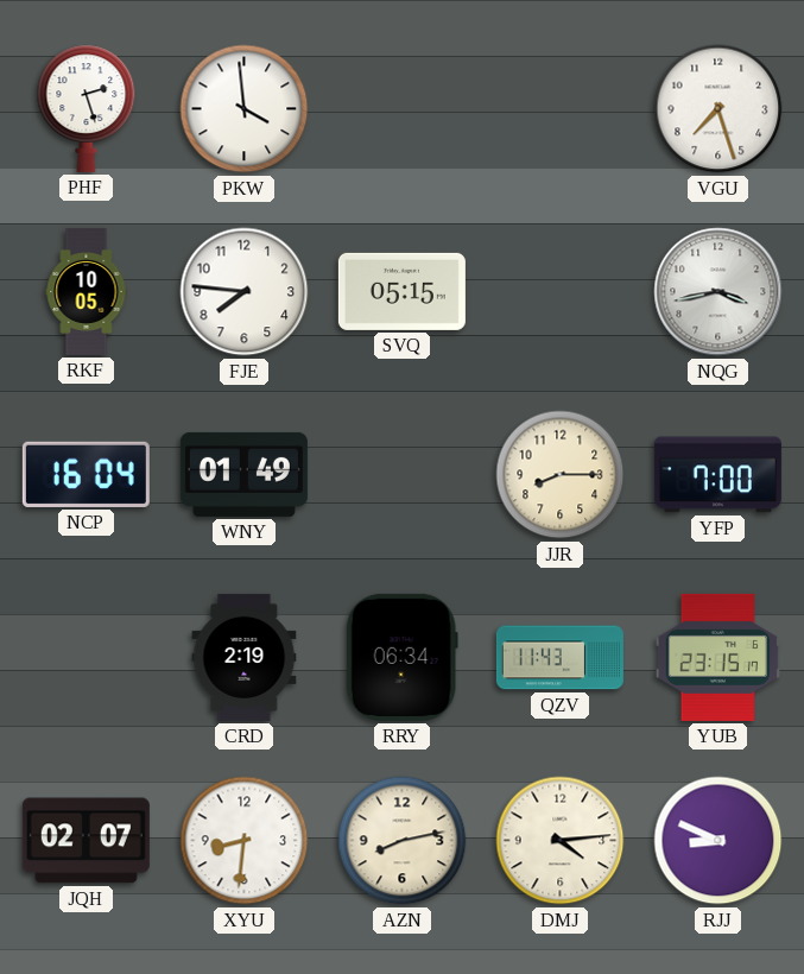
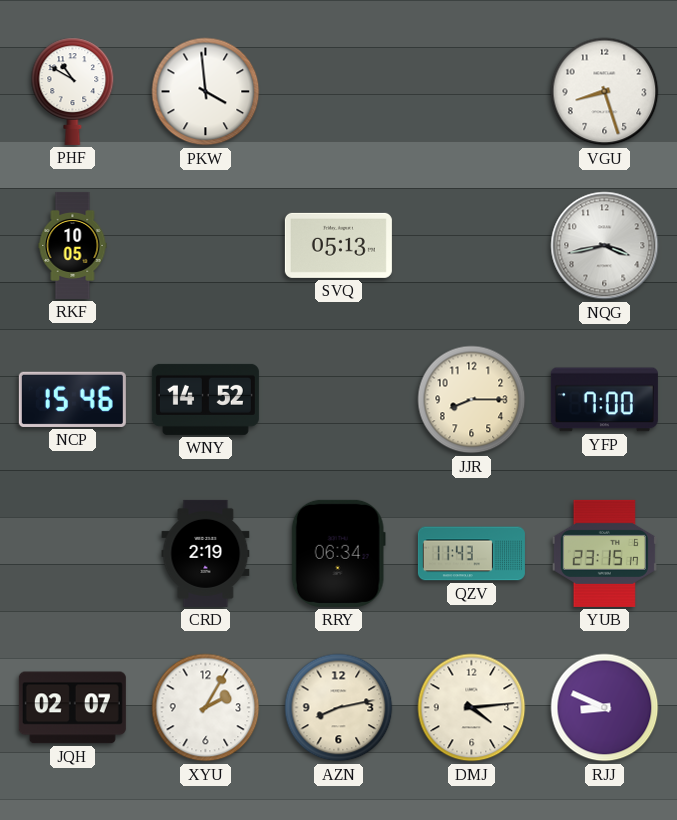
PHF: 2:27 -> 10:50 (73, 91)
VGU: 7:27 -> 8:27 (605, 92)
FJE: 7:46 -> none (245, 292)
SVQ: 05:15 -> 05:13 (338, 245)
NCP: 16:04 -> 15:46 (72, 399)
WNY: 01:49 -> 14:52 (205, 399)
XYU: 8:31 -> 2:05 (206, 708)
